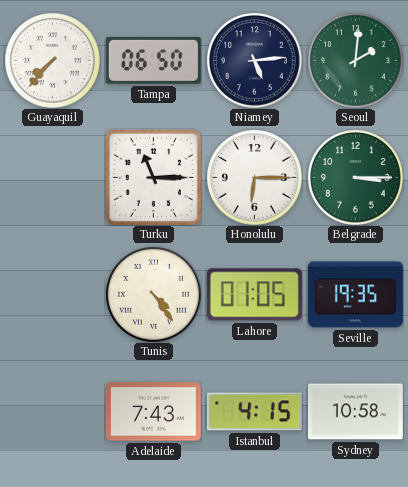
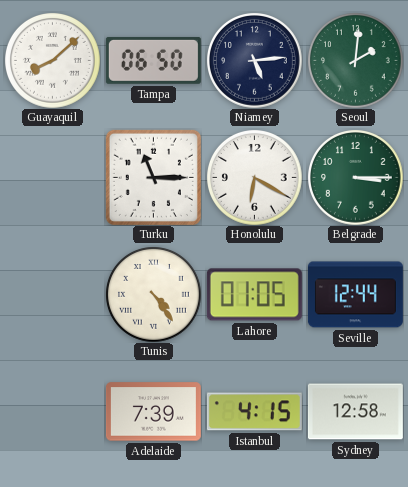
Guayaquil: 7:37 -> 8:08 (53, 61)
Honolulu: 6:15 -> 6:20 (255, 178)
Seville: 19:35 -> 12:44 (355, 295)
Adelaide: 7:43 -> 7:39 (153, 412)
Sydney: 10:58 -> 12:58 (355, 412)
